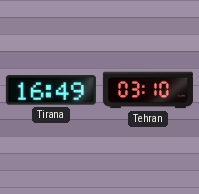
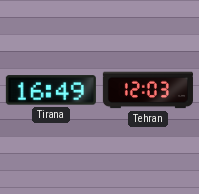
Tehran: 03:10 -> 12:03 (148, 90)
